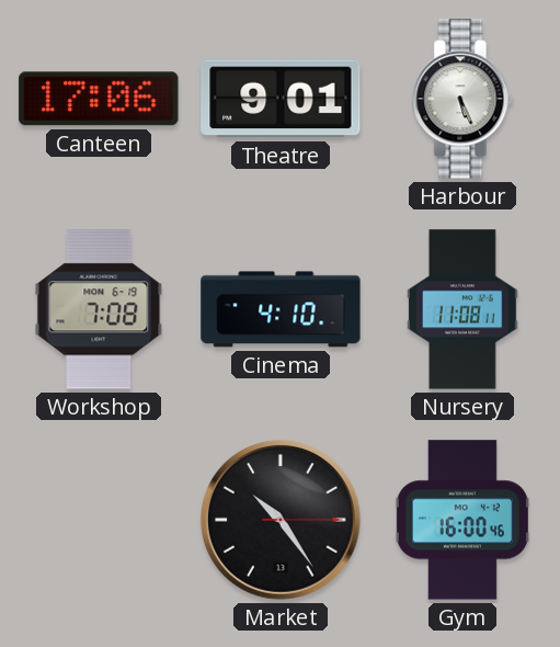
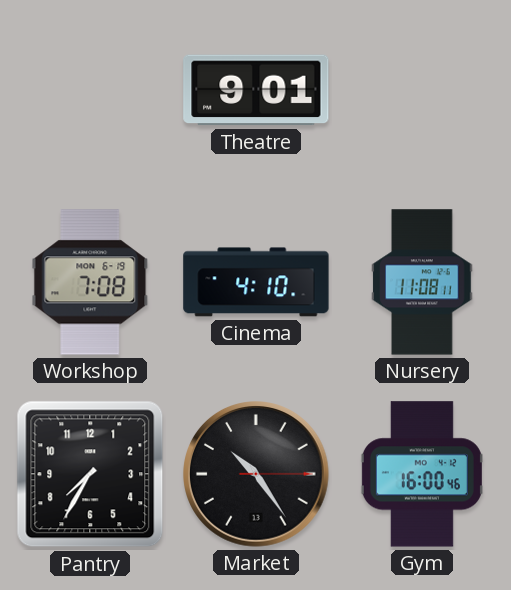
Canteen: 17:06 -> none (99, 99)
Harbour: 5:26 -> none (462, 99)
Pantry: none -> 7:35 (90, 474)
